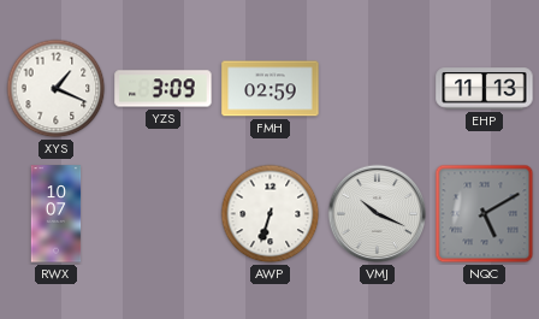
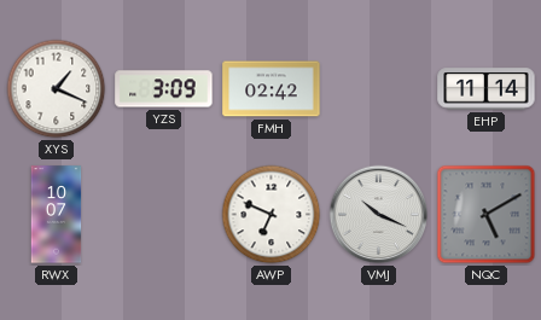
FMH: 02:59 -> 02:42 (272, 89)
EHP: 11:13 -> 11:14 (487, 89)
AWP: 6:33 -> 6:49 (272, 215)
